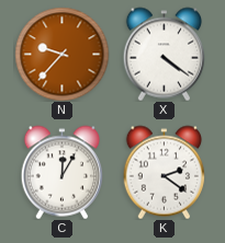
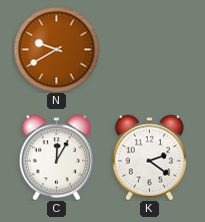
N: 9:37 -> 9:40 (56, 49)
X: 4:21 -> none (164, 54)
